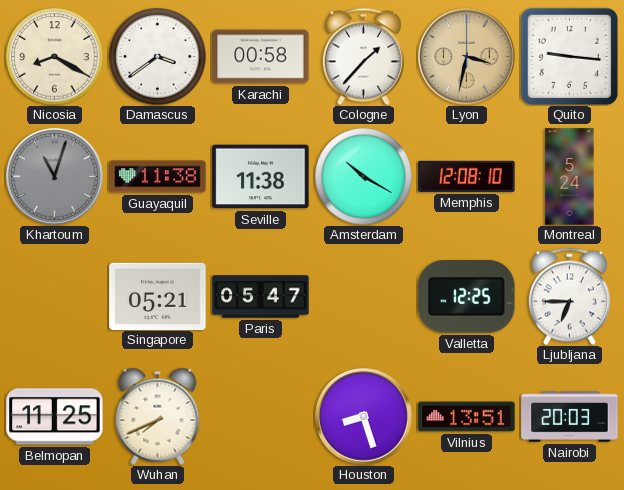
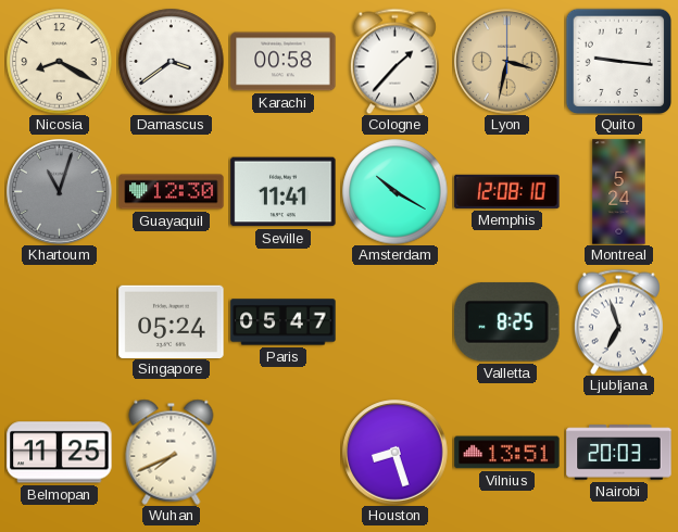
Guayaquil: 11:38 -> 12:30 (172, 192)
Seville: 11:38 -> 11:41 (284, 192)
Singapore: 05:21 -> 05:24 (172, 321)
Valletta: 12:25 -> 8:25 (507, 322)
Ljubljana: 6:45 -> 6:57 (618, 321)
